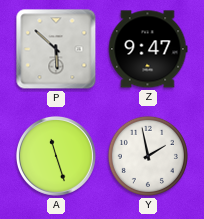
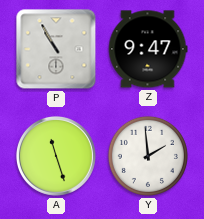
P: 5:52 -> 10:55 (56, 49)
Y: 1:58 -> 1:59 (148, 156)
